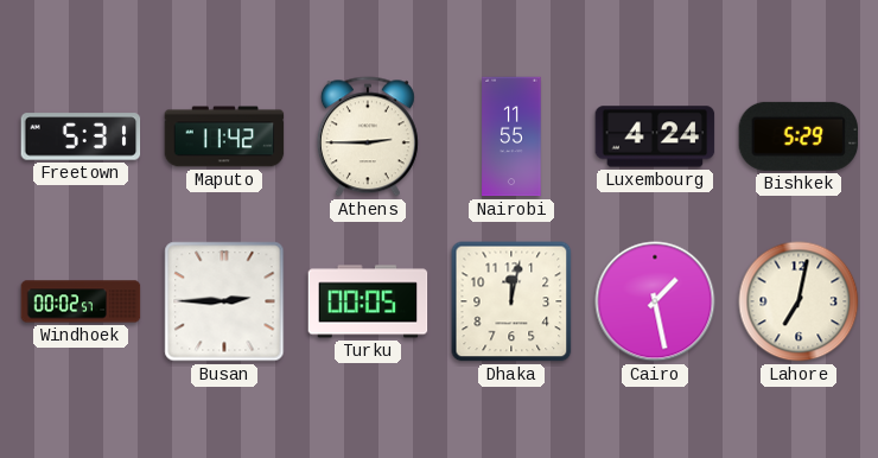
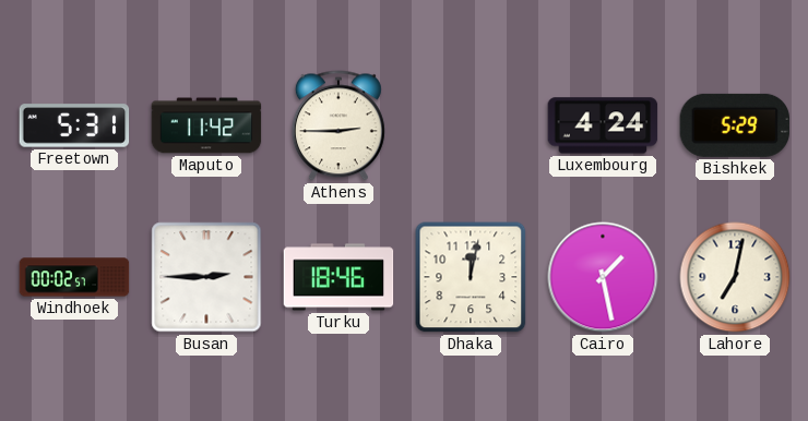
Nairobi: 11:55 -> none (511, 136)
Turku: 00:05 -> 18:46 (338, 277)
